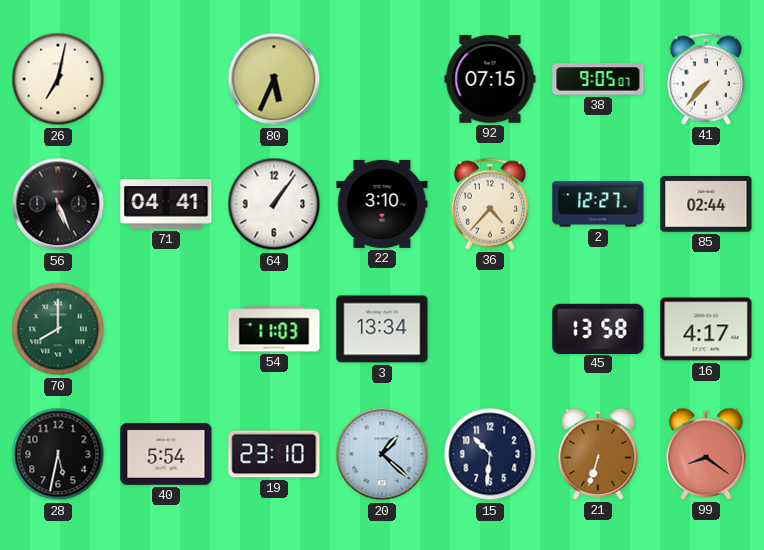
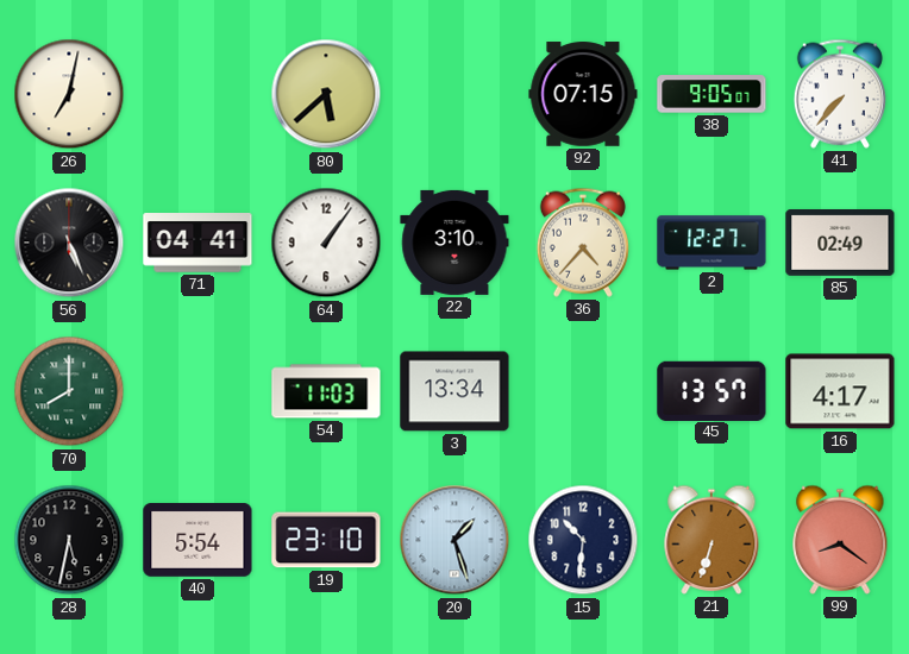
80: 5:34 -> 5:38 (326, 94)
85: 02:44 -> 02:49 (840, 244)
45: 13:58 -> 13:57 (711, 390)
20: 1:22 -> 1:27 (454, 540)
